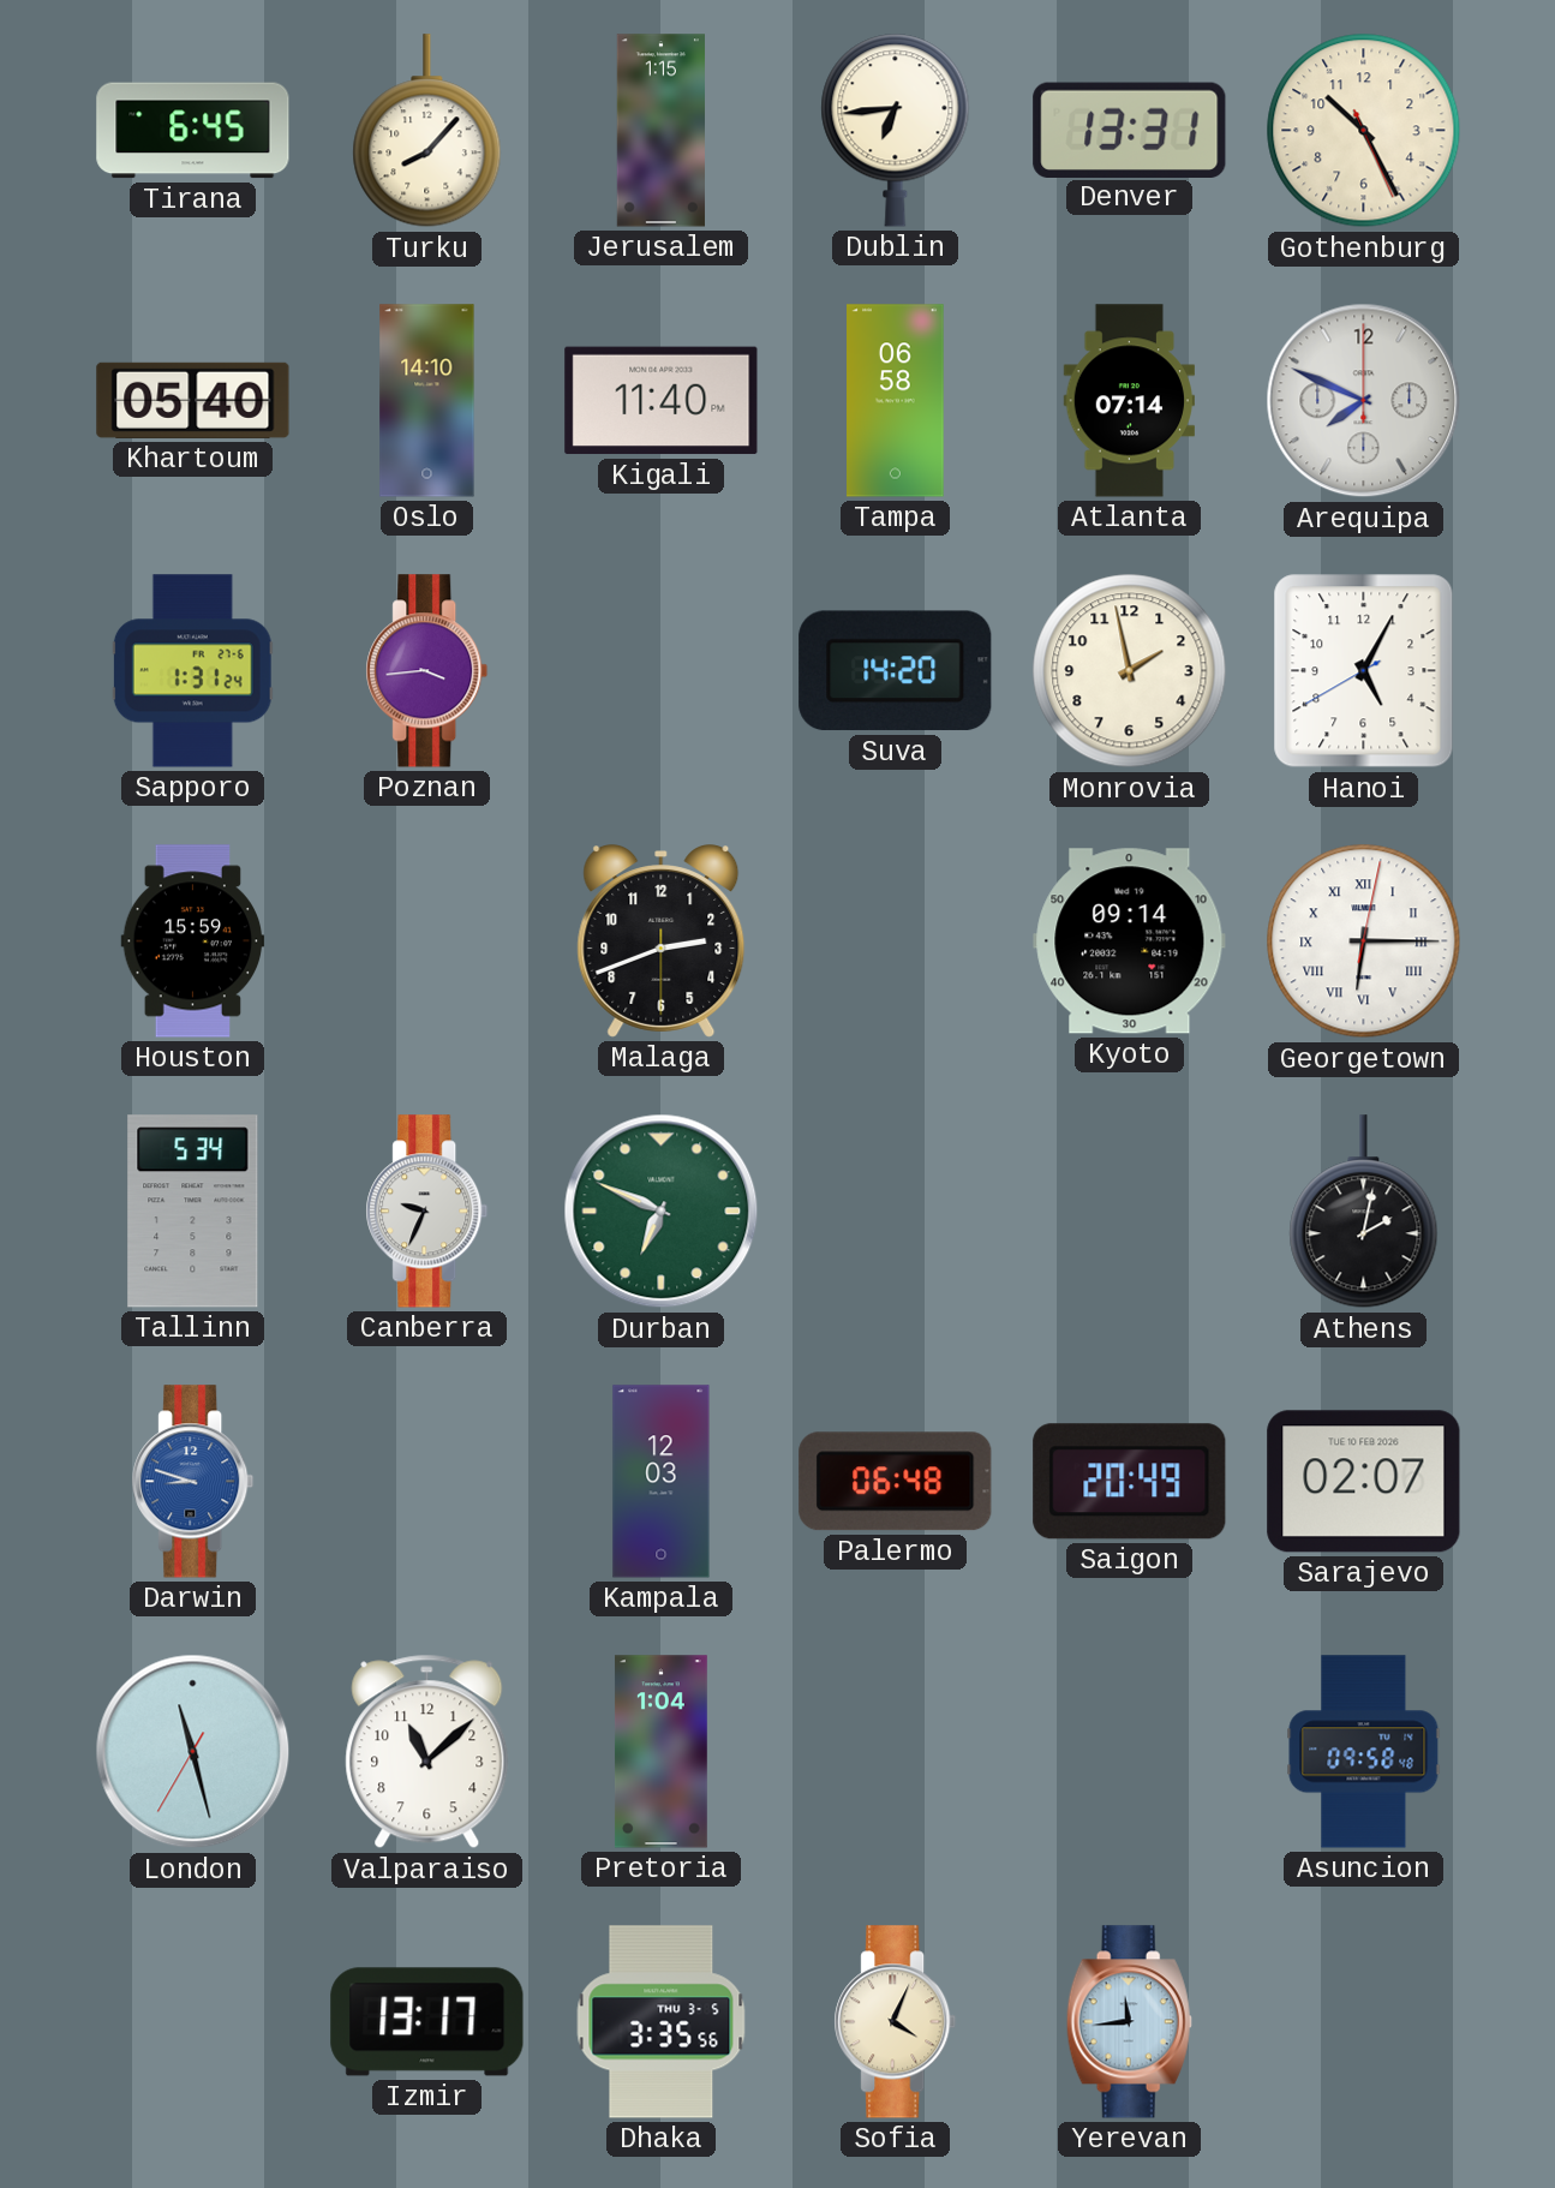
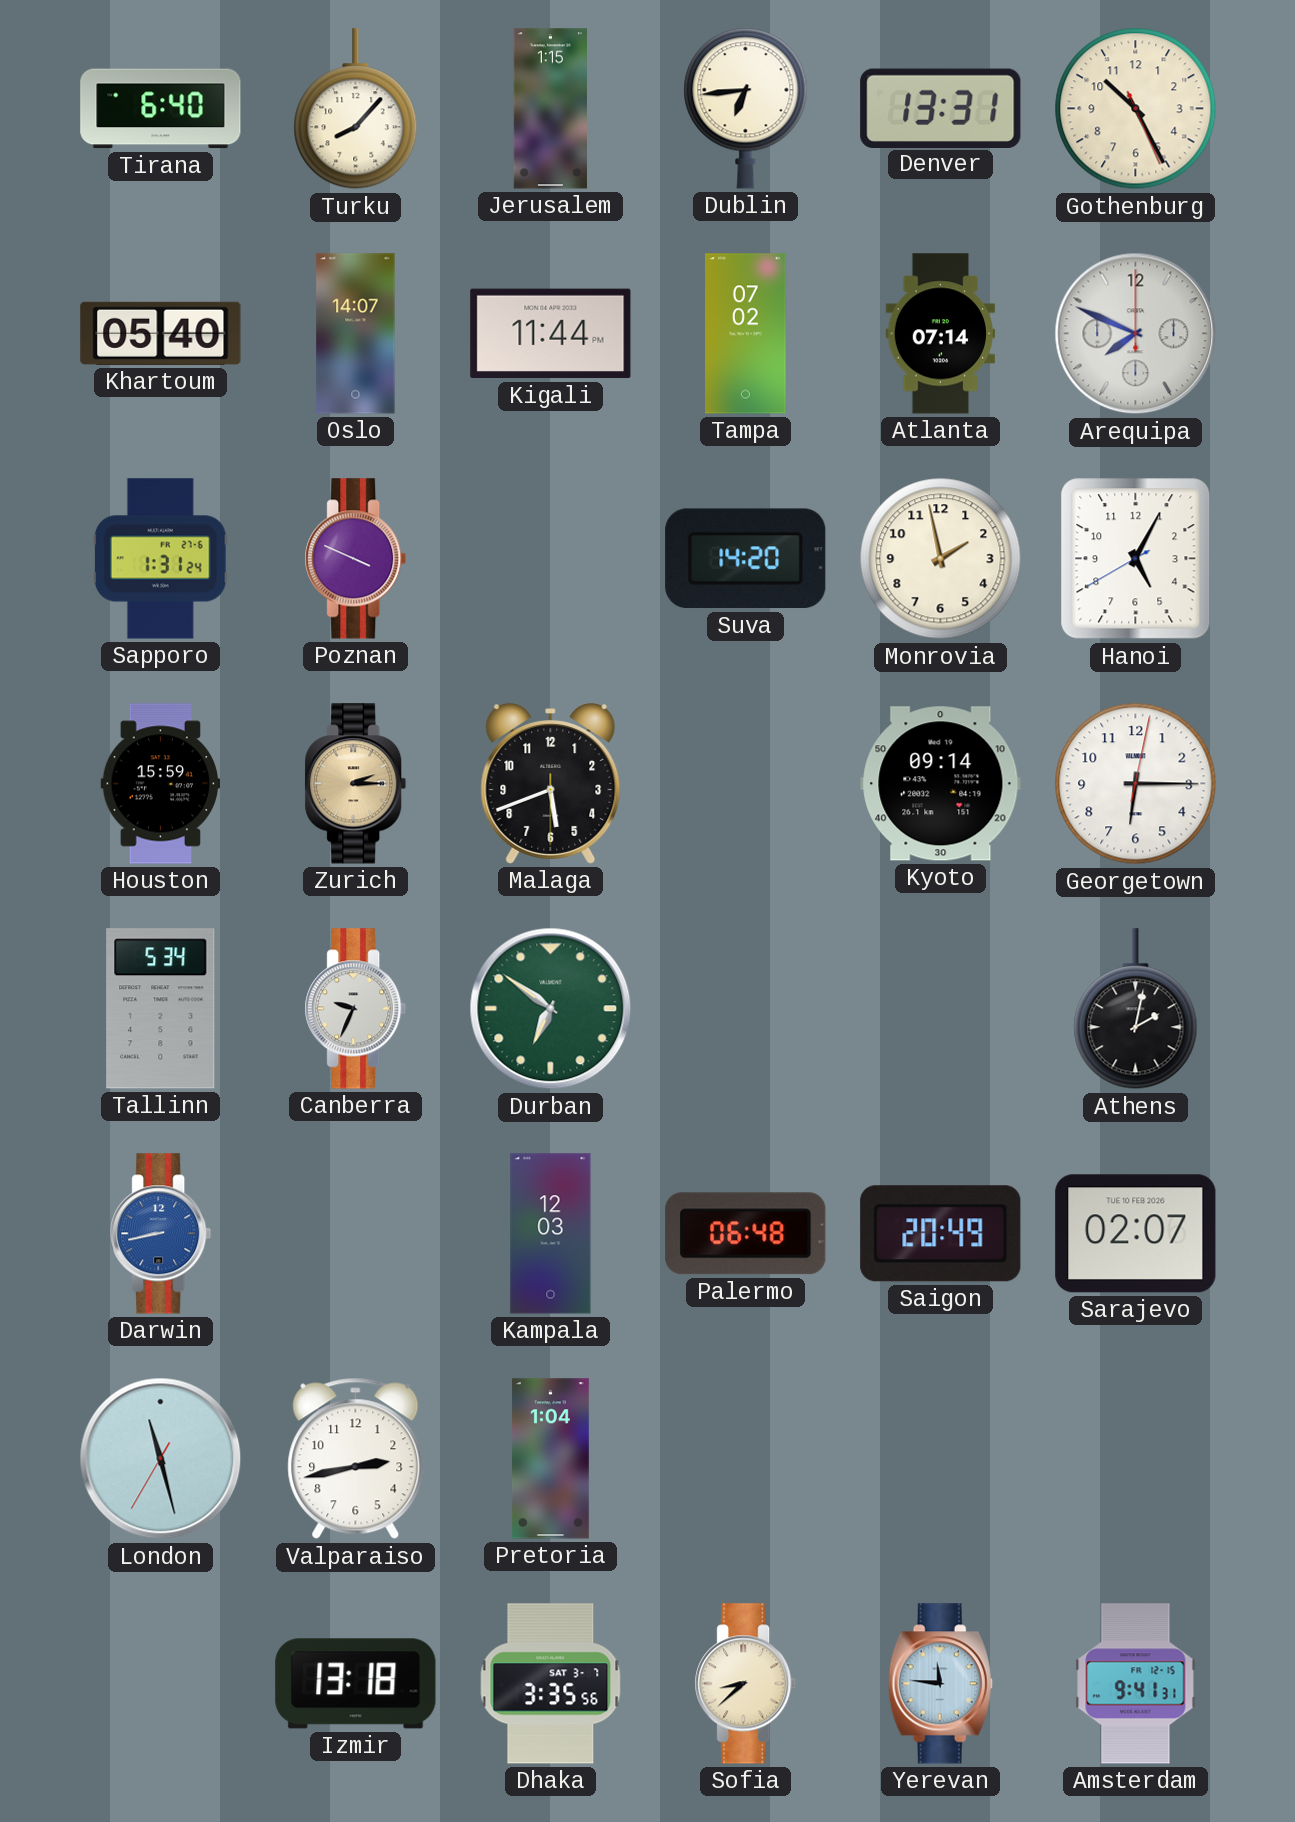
Tirana: 6:45 -> 6:40 (161, 109)
Oslo: 14:10 -> 14:07 (356, 334)
Kigali: 11:40 -> 11:44 (551, 334)
Tampa: 06:58 -> 07:02 (746, 334)
Poznan: 3:44 -> 3:49 (356, 559)
Zurich: none -> 2:15 (356, 784)
Malaga: 2:41 -> 5:41 (551, 784)
Georgetown numerals: Roman -> Arabic (1136, 784)
Durban: 6:49 -> 6:51 (551, 1009)
Darwin: 8:48 -> 8:43 (161, 1234)
Valparaiso: 11:08 -> 2:43 (356, 1459)
Asuncion: 09:58 -> none (1364, 1752)
Izmir: 13:17 -> 13:18 (356, 1684)
Dhaka date: THU 3-5 -> SAT 3-7 (551, 1684)
Sofia: 4:04 -> 8:38 (746, 1684)
Yerevan: 11:44 -> 11:46 (940, 1684)
Amsterdam: none -> 9:41 (1136, 1684)
